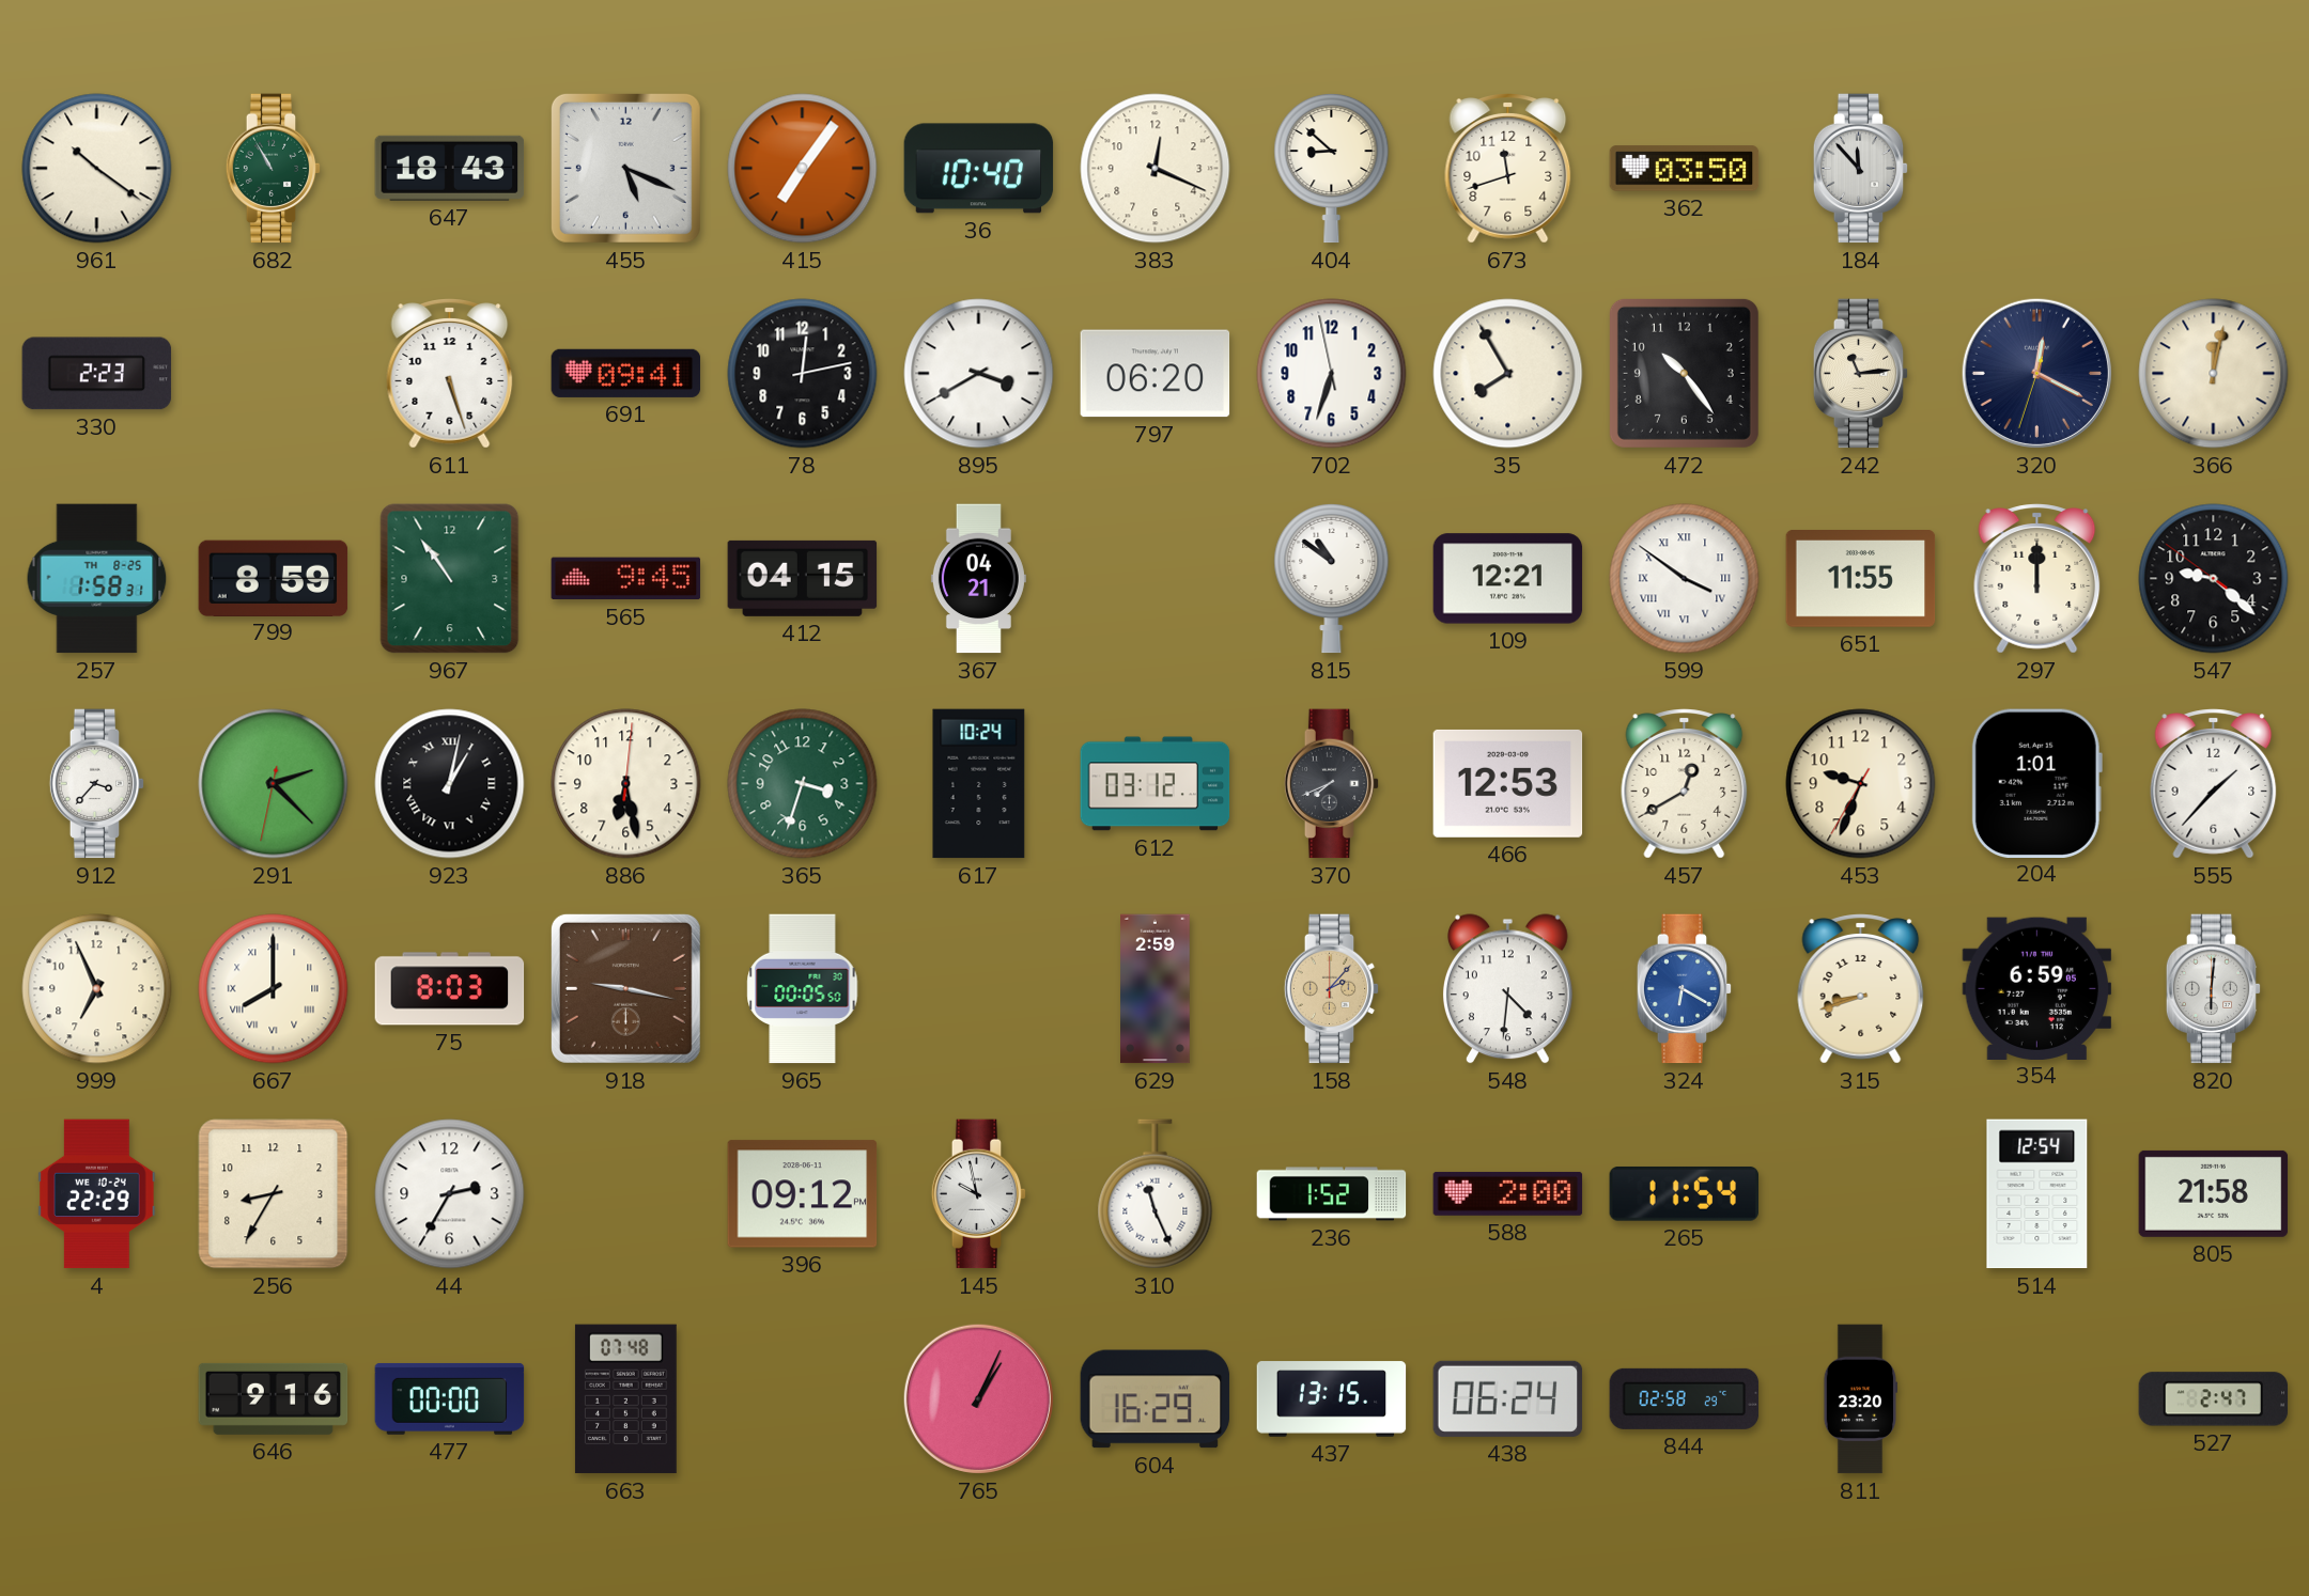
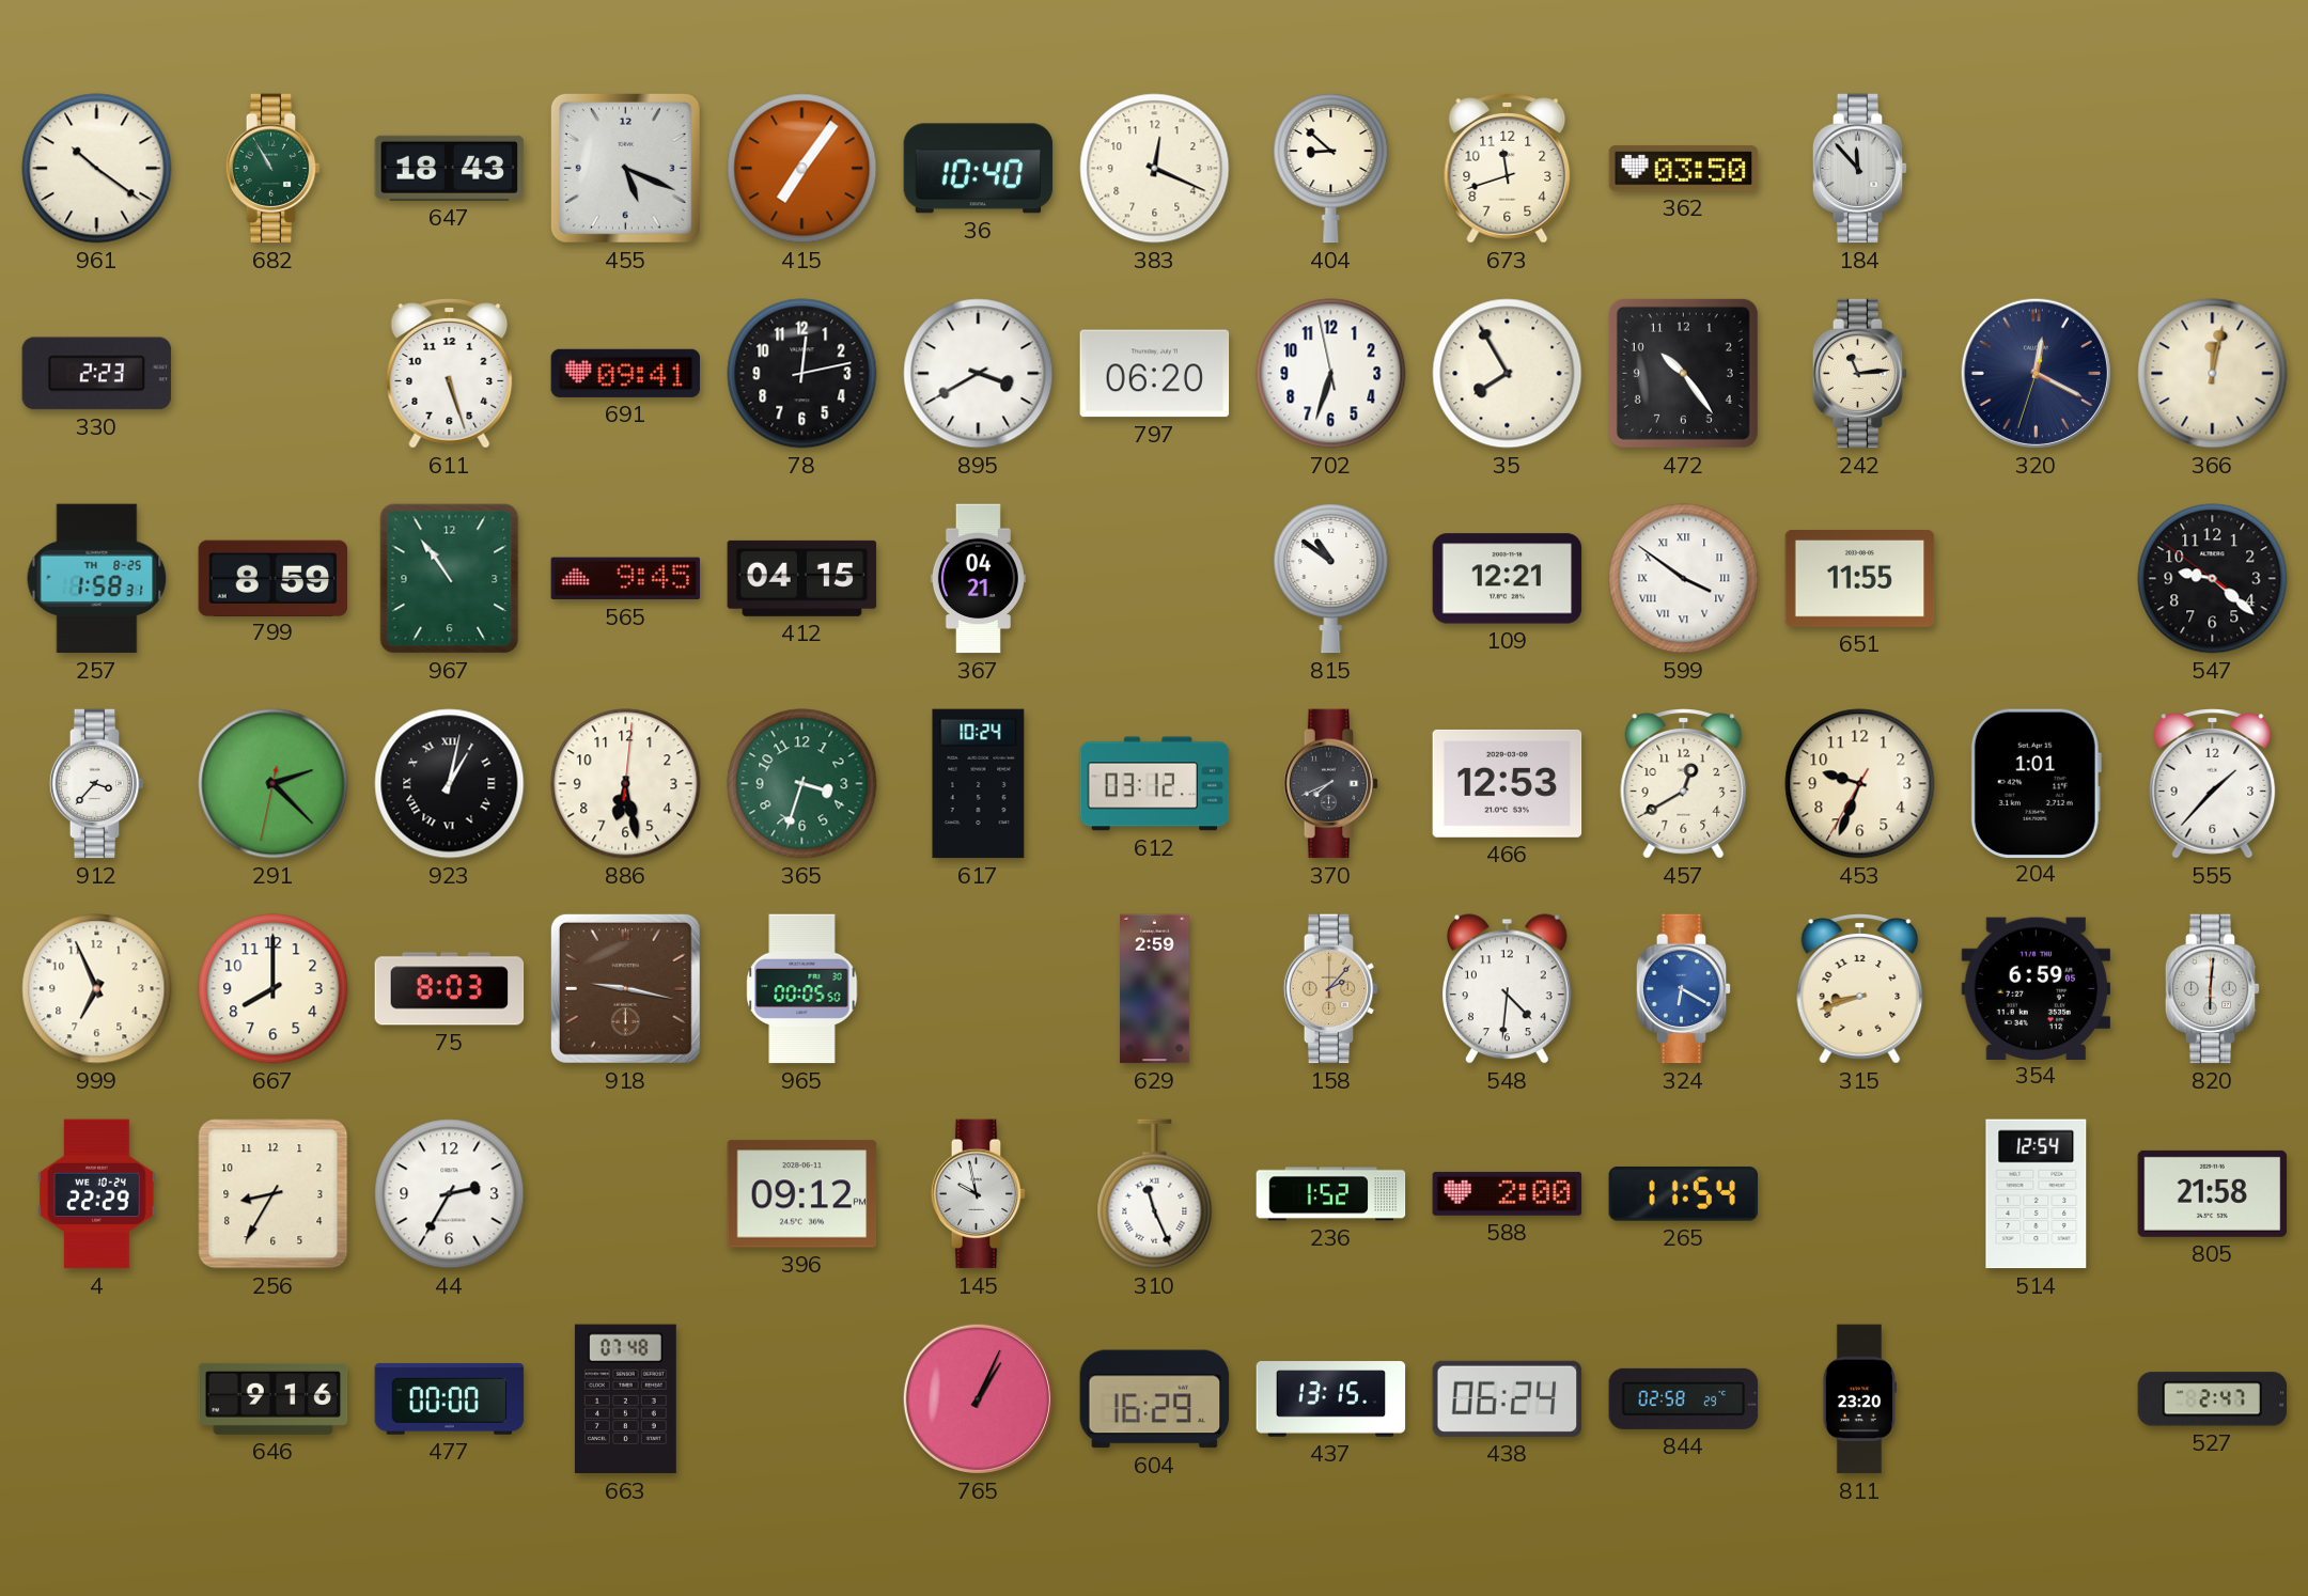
297: 12:00 -> none (2037, 579)
667 numerals: Roman -> Arabic (274, 989)
